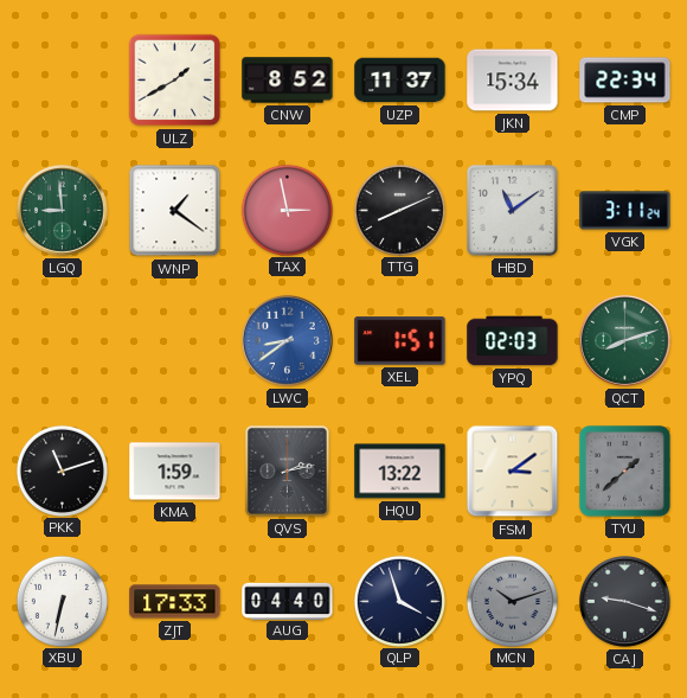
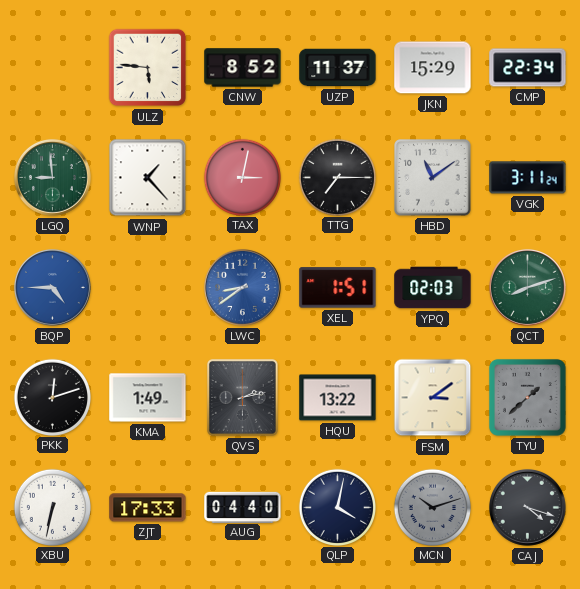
ULZ: 1:40 -> 5:46 (148, 68)
JKN: 15:34 -> 15:29 (433, 68)
WNP: 1:21 -> 1:23 (148, 178)
TAX: 2:58 -> 3:02 (242, 177)
TTG: 8:11 -> 7:15 (337, 177)
BQP: none -> 4:45 (52, 287)
PKK: 11:12 -> 12:12 (52, 397)
KMA: 1:59 -> 1:49 (148, 398)
QLP: 3:57 -> 4:02 (337, 507)
CAJ: 9:18 -> 4:18 (527, 507)
